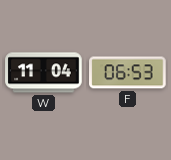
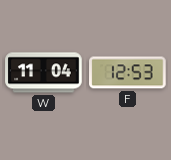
F: 06:53 -> 12:53 (128, 73)
